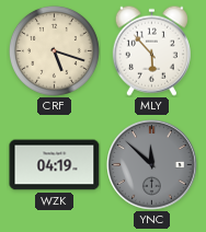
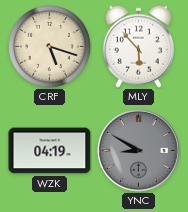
YNC: 11:52 -> 8:50 (139, 151)
